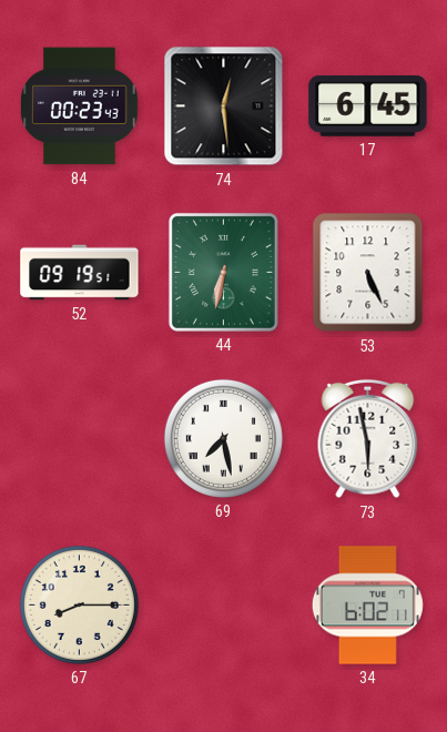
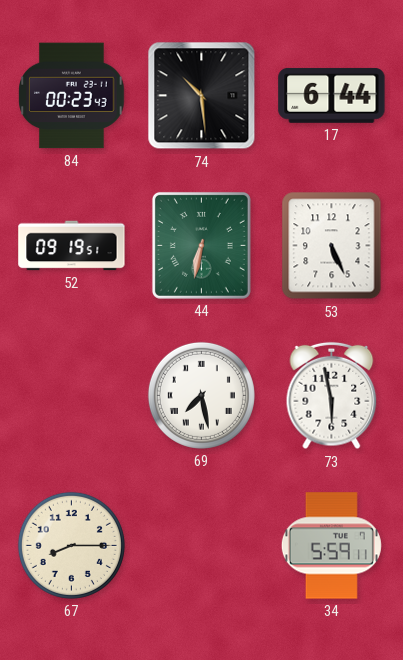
74: 12:29 -> 10:29 (202, 96)
17: 6:45 -> 6:44 (332, 95)
34: 6:02 -> 5:59 (331, 546)
